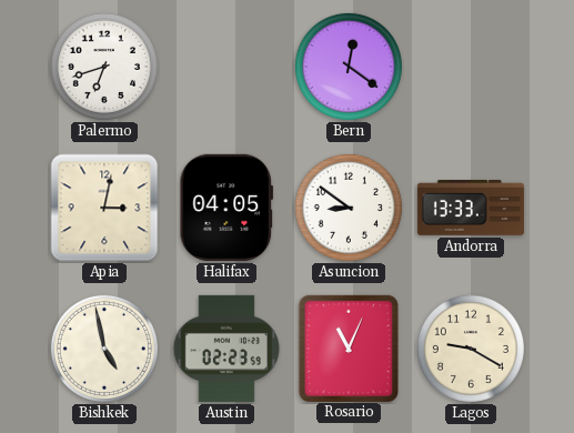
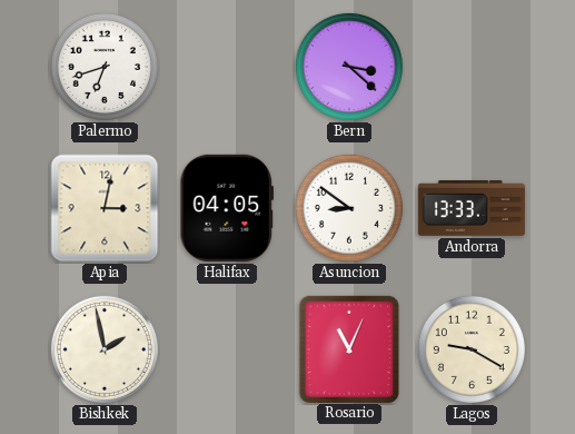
Bern: 12:21 -> 3:22 (349, 67)
Bishkek: 4:58 -> 1:58 (105, 349)
Austin: 02:23 -> none (225, 349)
